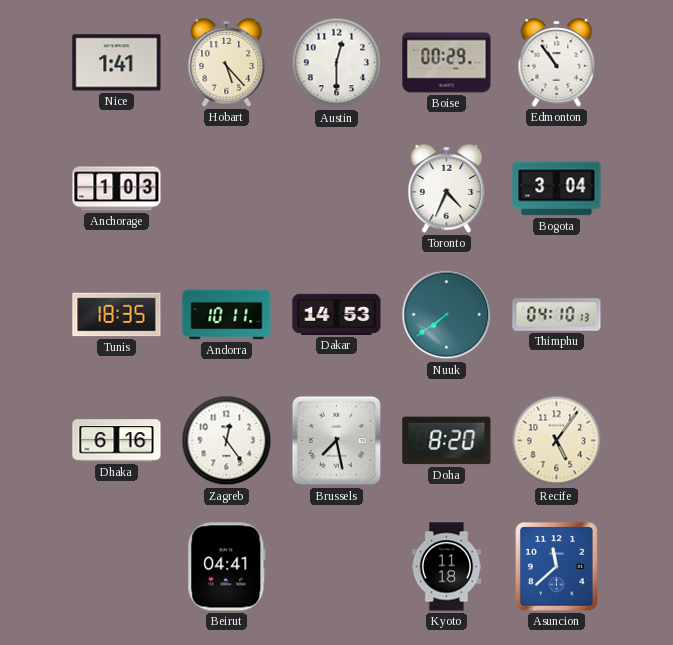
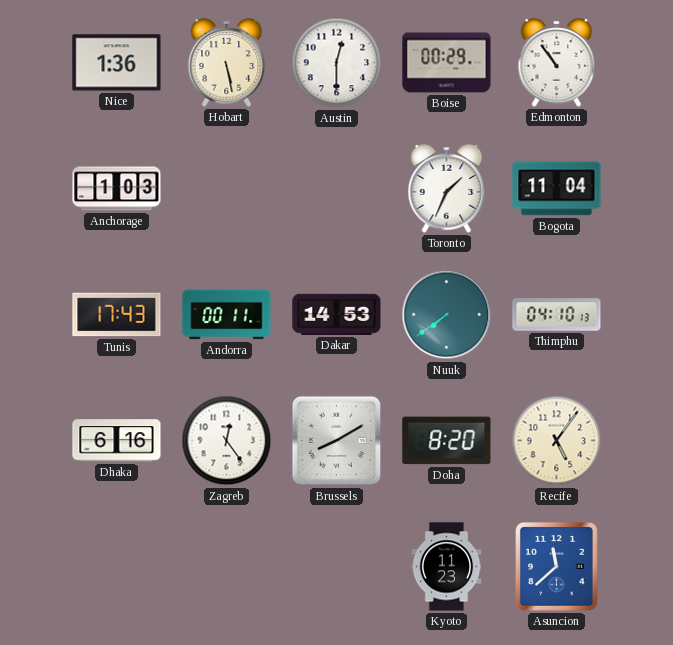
Nice: 1:41 -> 1:36 (117, 63)
Hobart: 5:23 -> 5:28 (227, 63)
Toronto: 4:34 -> 1:34 (447, 189)
Bogota: 3:04 -> 11:04 (557, 189)
Tunis: 18:35 -> 17:43 (117, 315)
Andorra: 10:11 -> 00:11 (227, 315)
Brussels: 7:28 -> 8:10 (337, 441)
Beirut: 04:41 -> none (227, 567)
Kyoto: 11:18 -> 11:23 (447, 567)
